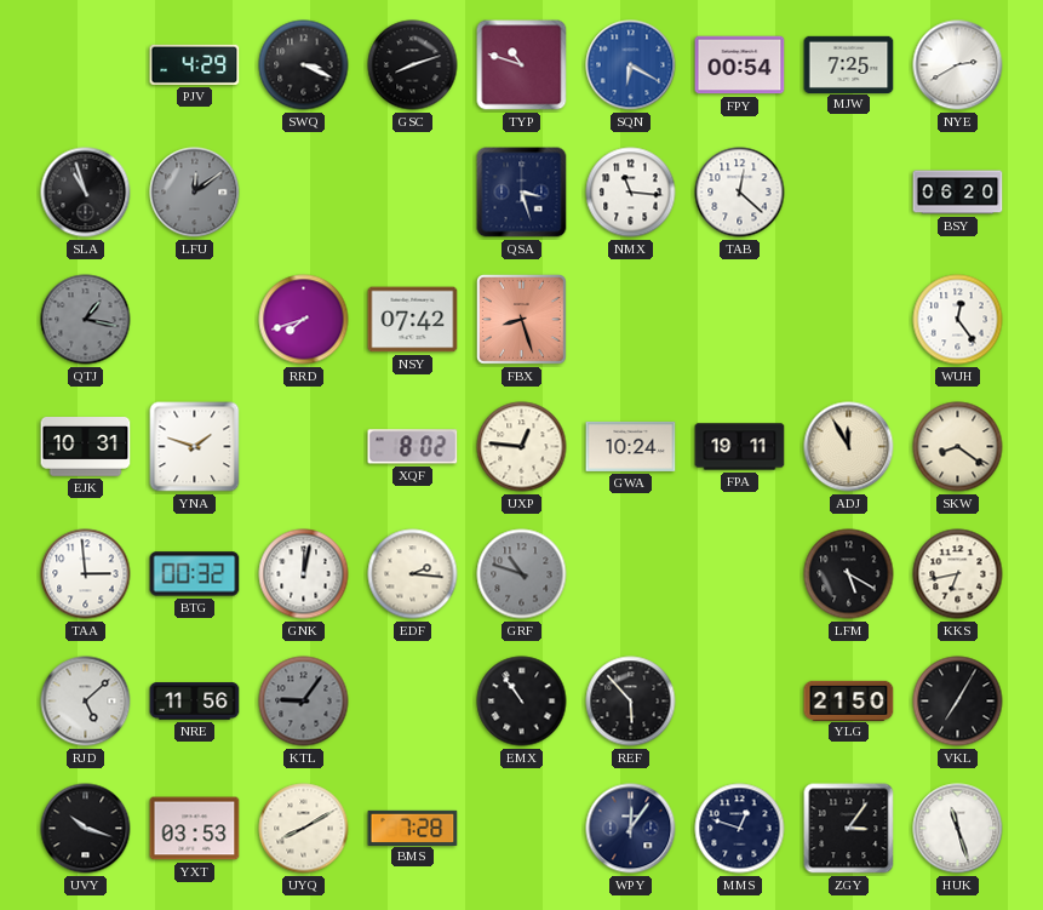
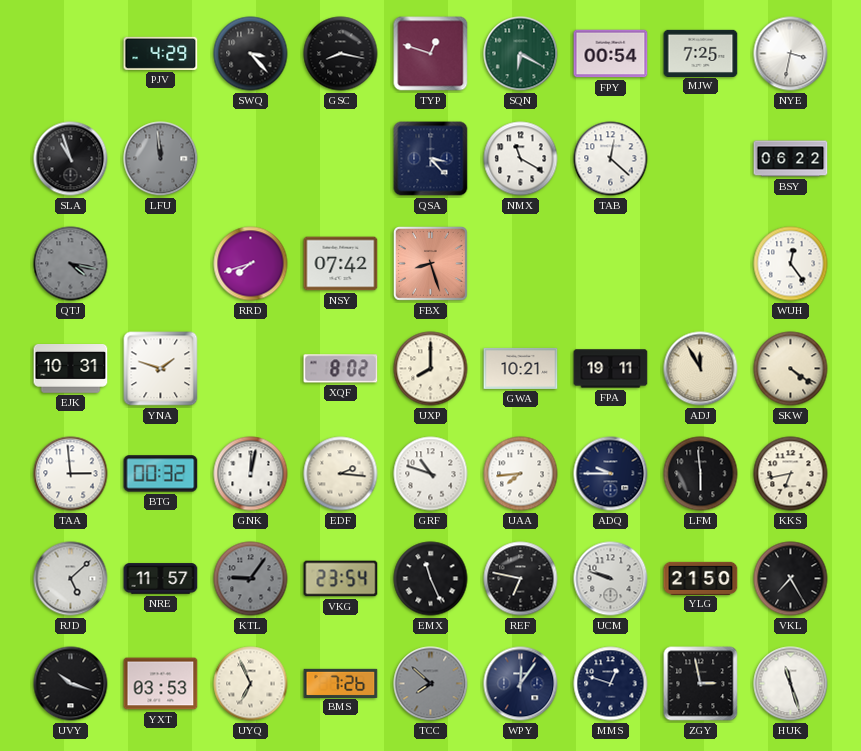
SWQ: 3:19 -> 3:23 (251, 54)
GSC: 8:12 -> 8:17 (341, 54)
TYP: 10:48 -> 12:48 (431, 54)
SQN dial: blue -> green (521, 54)
NYE: 2:40 -> 3:32 (791, 54)
LFU: 12:09 -> 11:59 (161, 159)
QSA: 3:27 -> 3:23 (431, 159)
NMX: 11:16 -> 11:20 (521, 159)
BSY: 06:20 -> 06:22 (791, 159)
QTJ: 1:17 -> 4:17 (71, 264)
UXP: 12:46 -> 8:00 (431, 369)
GWA: 10:24 -> 10:21 (521, 368)
SKW: 8:21 -> 4:21 (791, 369)
GRF dial: grey -> white (431, 474)
UAA: none -> 7:44 (521, 474)
ADQ: none -> 9:45 (611, 474)
LFM: 5:20 -> 5:59 (701, 474)
NRE: 11:56 -> 11:57 (161, 579)
VKG: none -> 23:54 (341, 579)
EMX: 10:54 -> 11:26 (431, 579)
REF: 5:53 -> 6:47 (521, 579)
UCM: none -> 9:48 (611, 579)
VKL: 7:05 -> 7:25 (791, 579)
UYQ: 8:10 -> 6:56 (251, 684)
BMS: 7:28 -> 7:26 (341, 683)
TCC: none -> 7:52 (431, 684)
ZGY: 3:06 -> 2:58 (701, 684)
